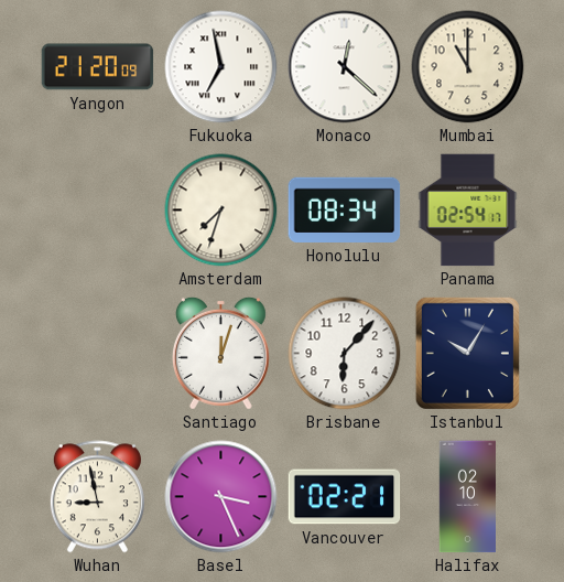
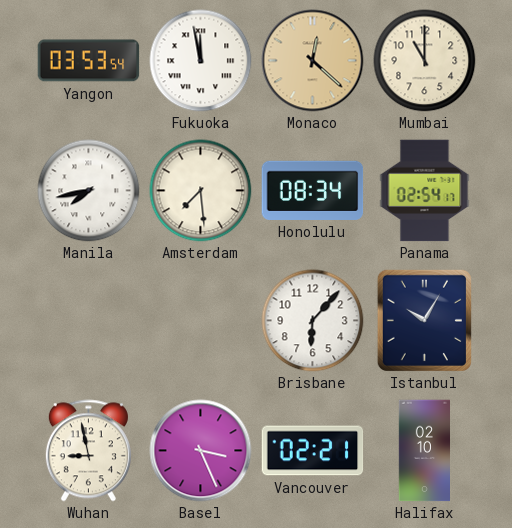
Yangon: 21:20 -> 03:53 (89, 61)
Fukuoka: 6:58 -> 11:58 (201, 61)
Monaco dial: white -> champagne (313, 61)
Manila: none -> 7:43 (89, 191)
Amsterdam: 7:33 -> 7:29 (201, 191)
Santiago: 12:03 -> none (220, 353)
